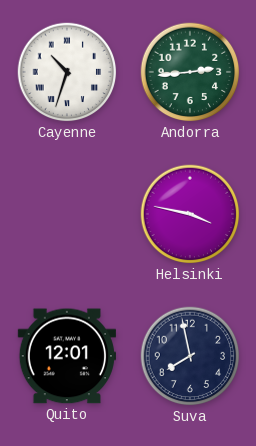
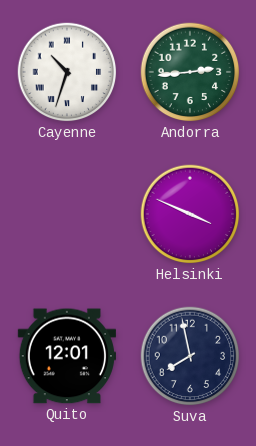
Helsinki: 3:47 -> 3:49 (190, 214)
